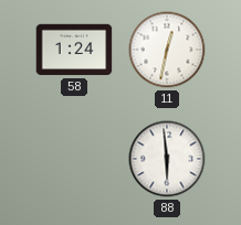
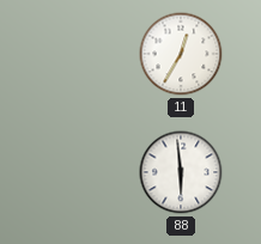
58: 1:24 -> none (74, 50)
11: 12:32 -> 12:35 (181, 54)
